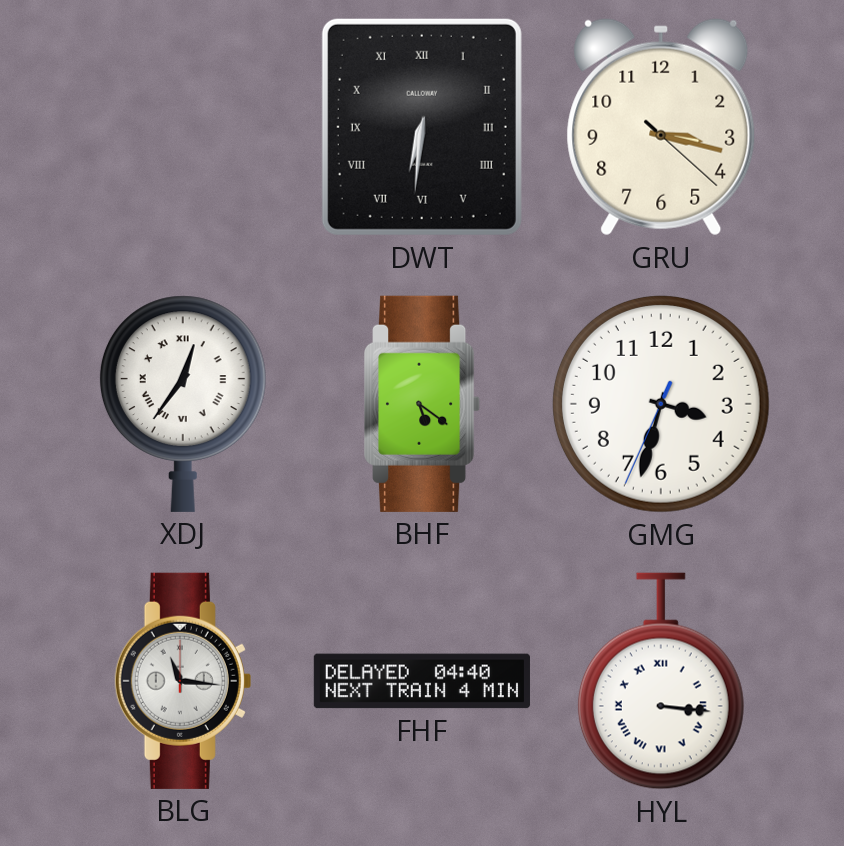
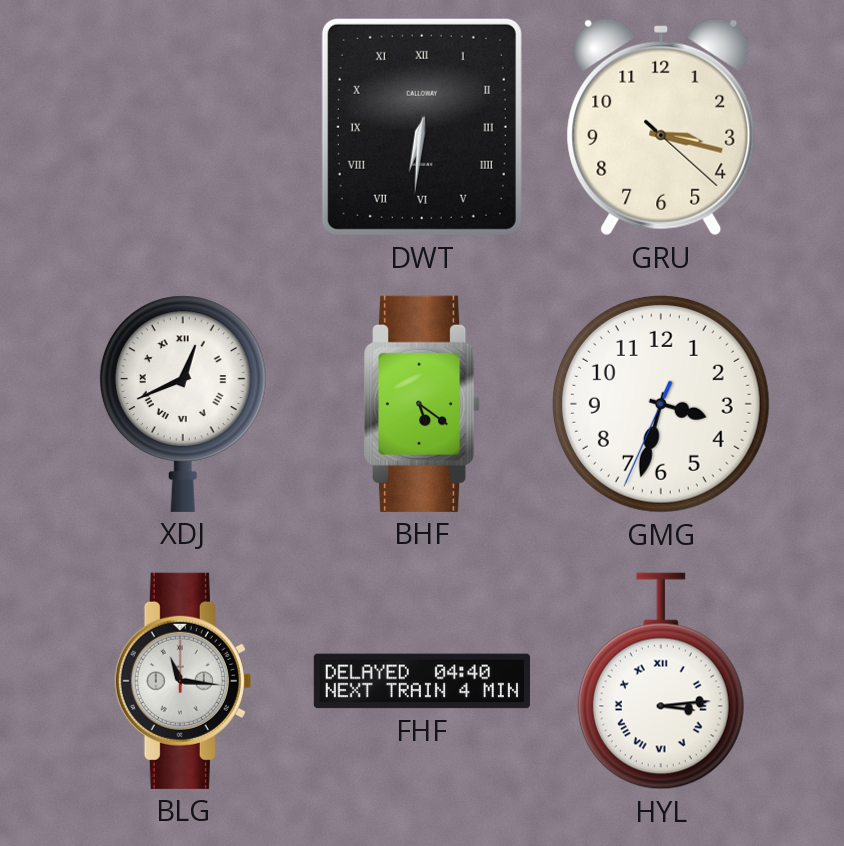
XDJ: 12:36 -> 12:41 (183, 404)
HYL: 3:16 -> 3:14 (661, 681)
